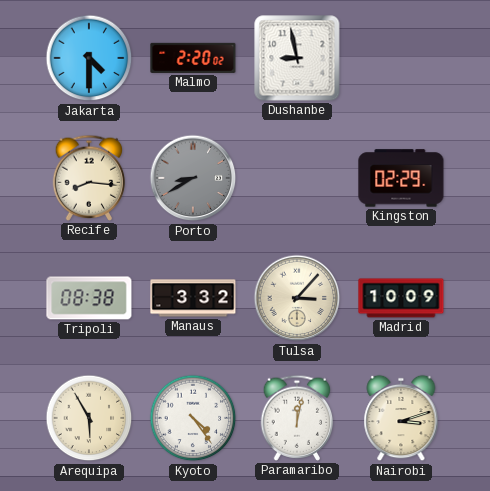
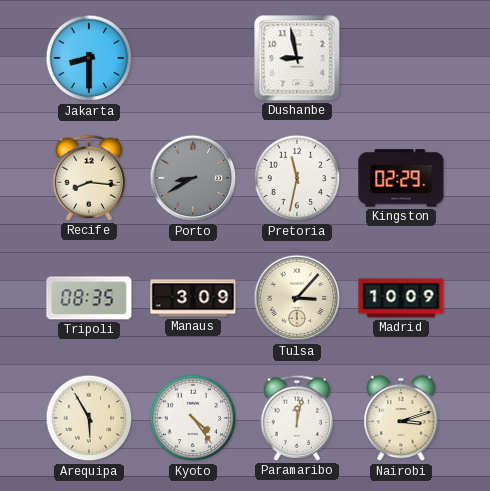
Jakarta: 4:30 -> 8:30 (89, 58)
Malmo: 2:20 -> none (193, 58)
Pretoria: none -> 11:32 (297, 178)
Tripoli: 08:38 -> 08:35 (89, 298)
Manaus: 3:32 -> 3:09 (193, 298)
